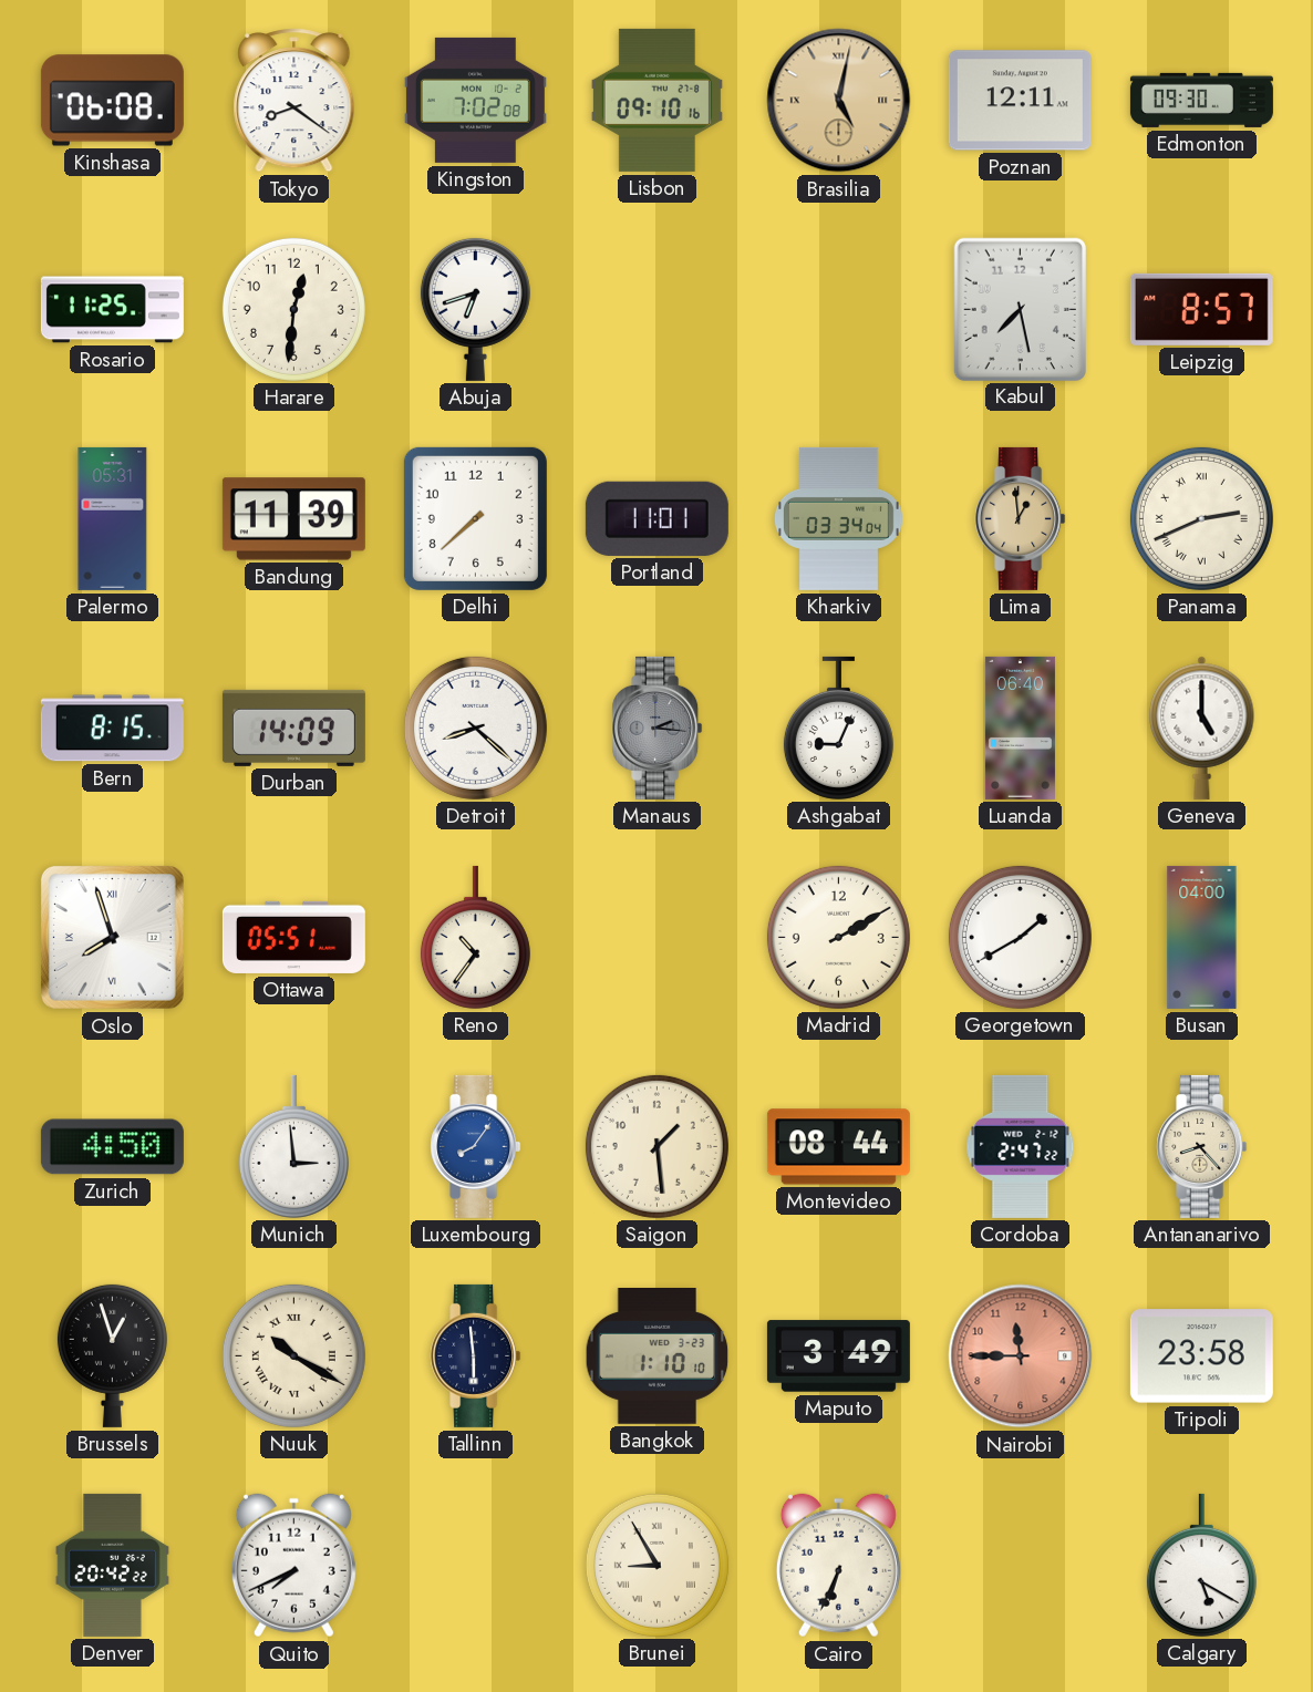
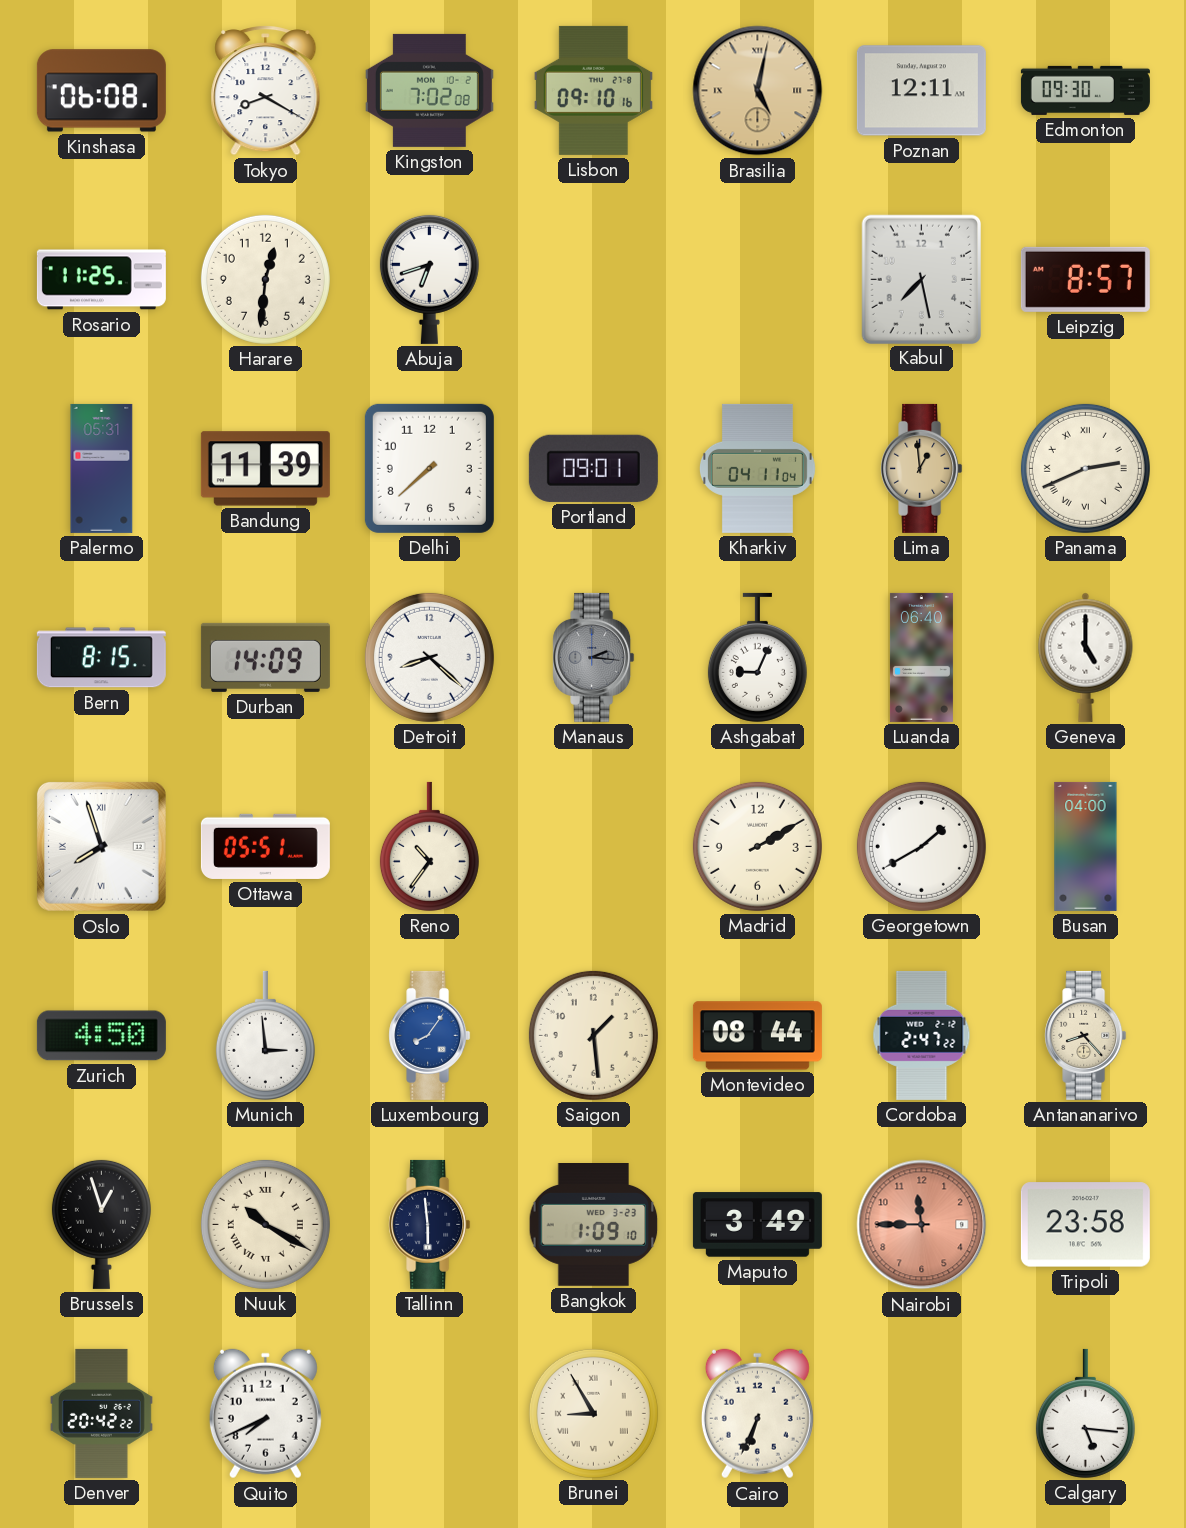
Tokyo: 8:21 -> 8:20 (266, 91)
Portland: 11:01 -> 09:01 (593, 468)
Kharkiv: 03:34 -> 04:11 (757, 468)
Bangkok: 1:10 -> 1:09 (594, 1225)
Calgary: 5:20 -> 5:16 (1085, 1413)
